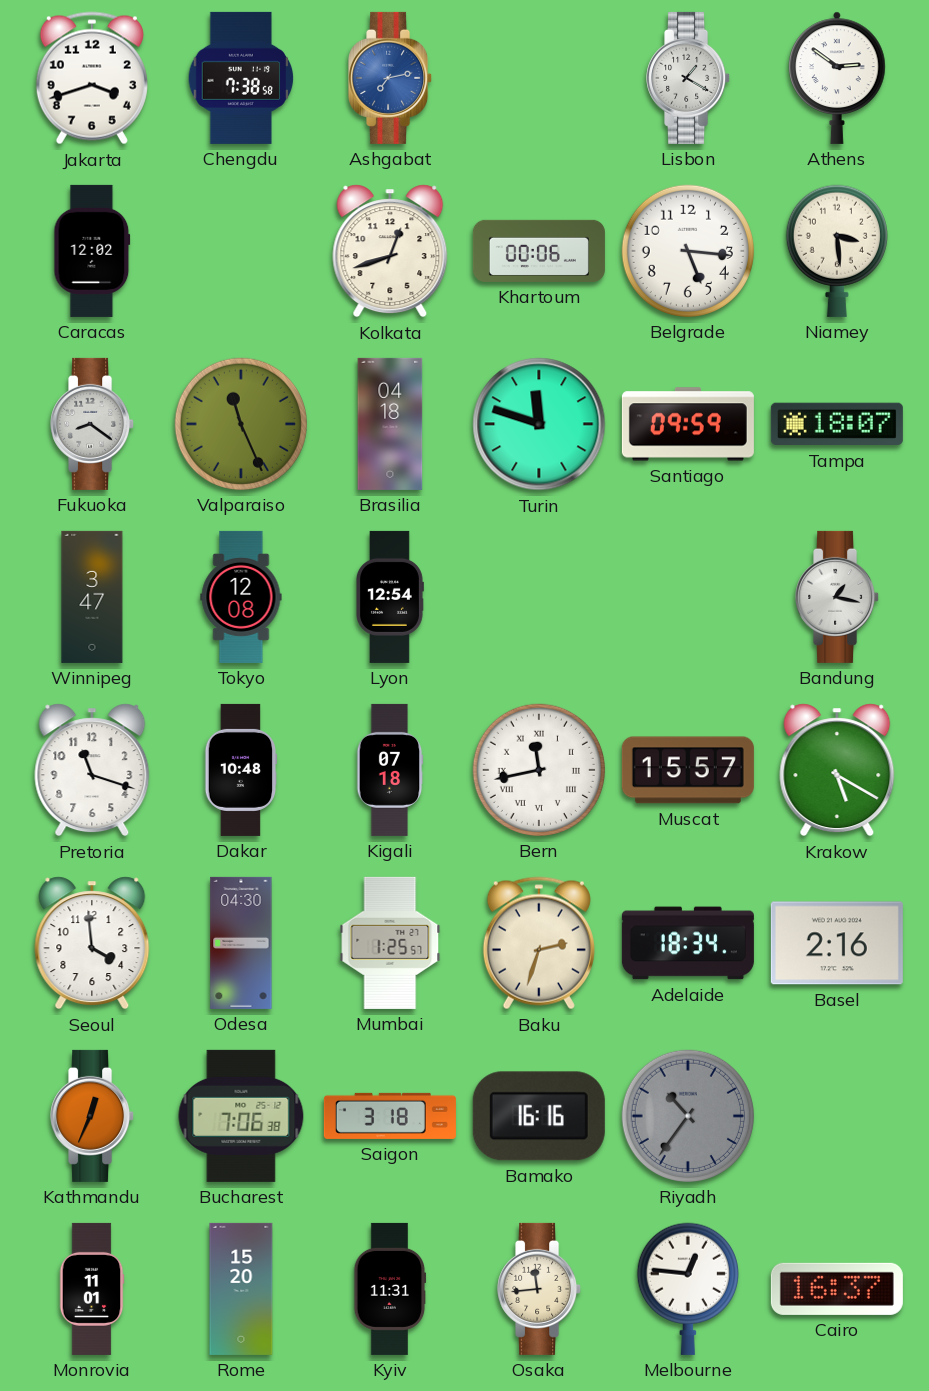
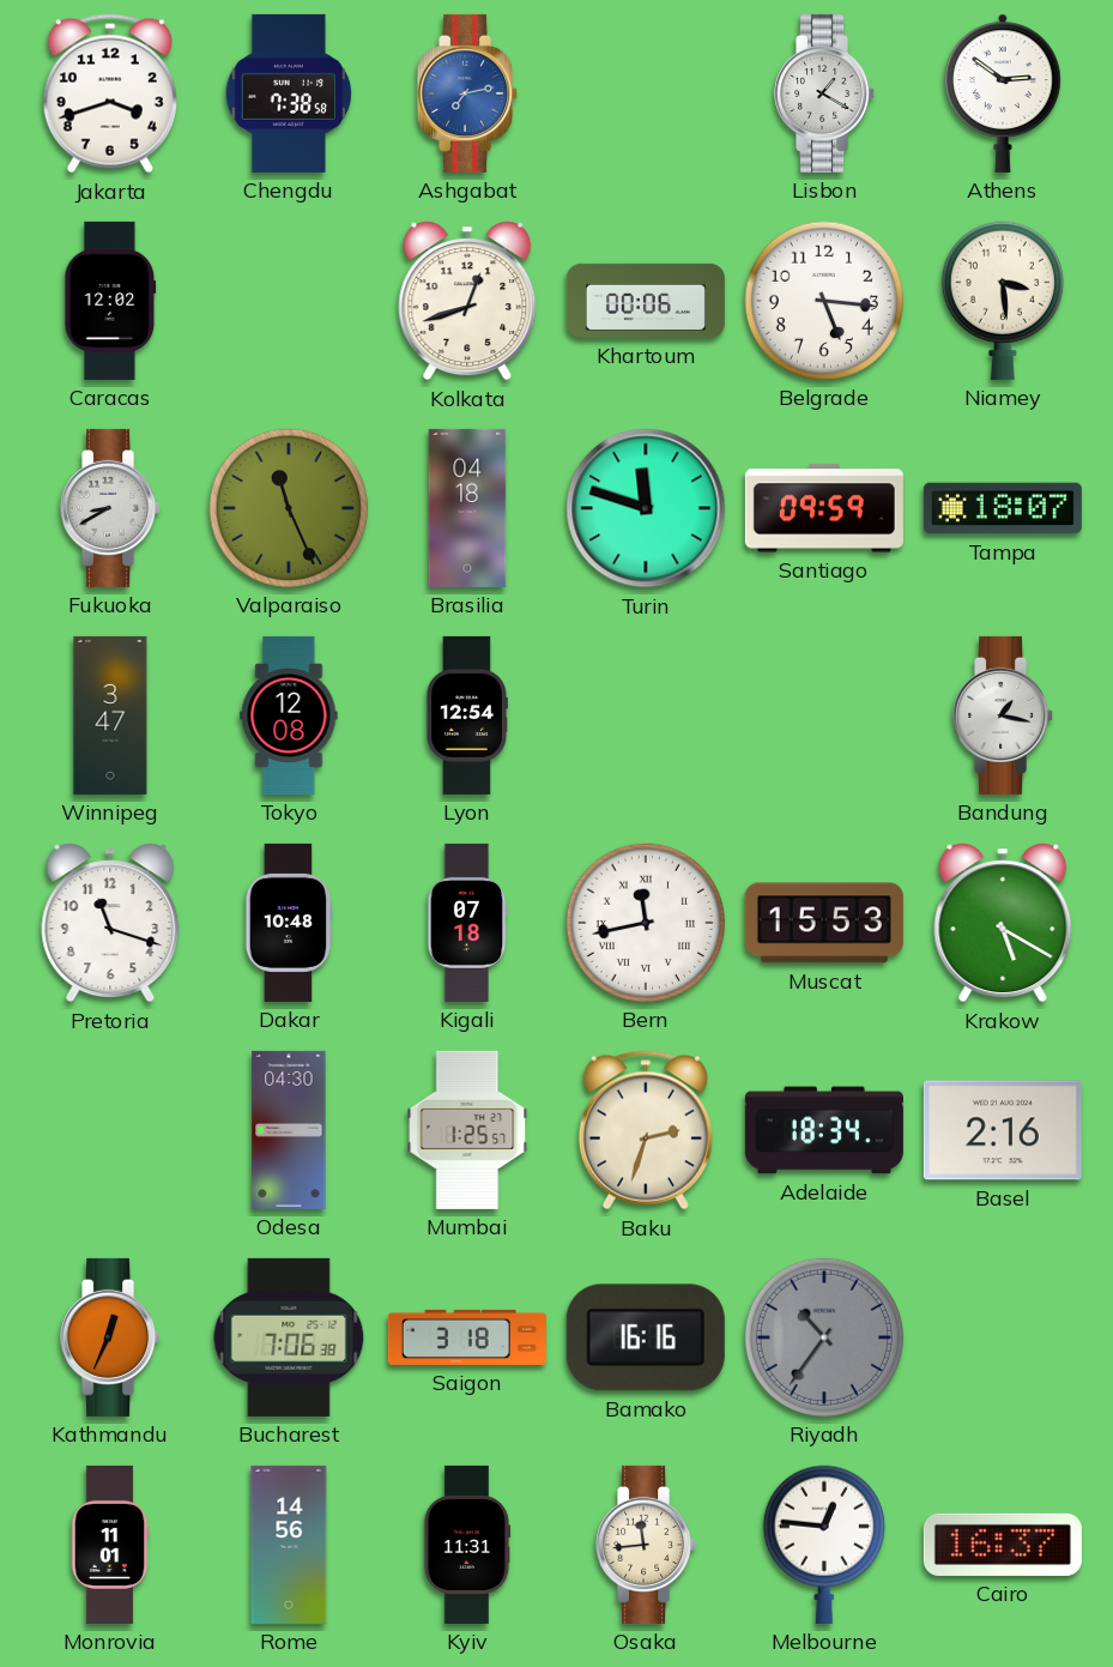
Fukuoka: 8:21 -> 8:40 (111, 508)
Muscat: 15:57 -> 15:53 (824, 923)
Seoul: 3:59 -> none (92, 943)
Rome: 15:20 -> 14:56 (289, 1545)
